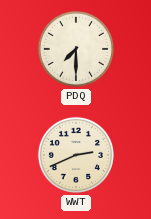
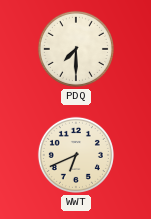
WWT: 2:41 -> 6:41 (76, 155)
